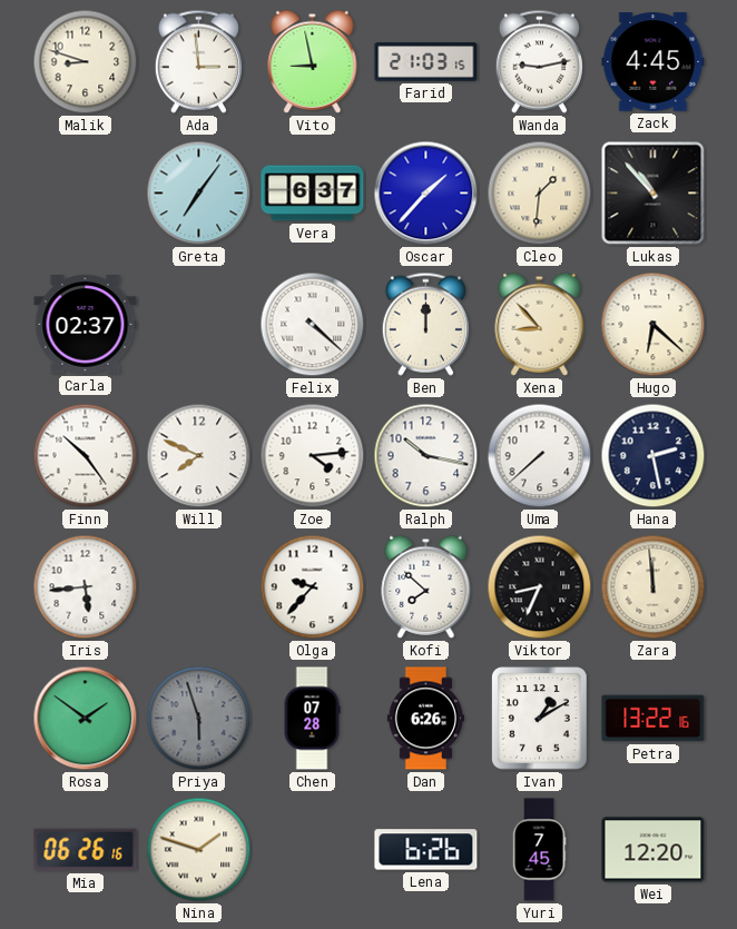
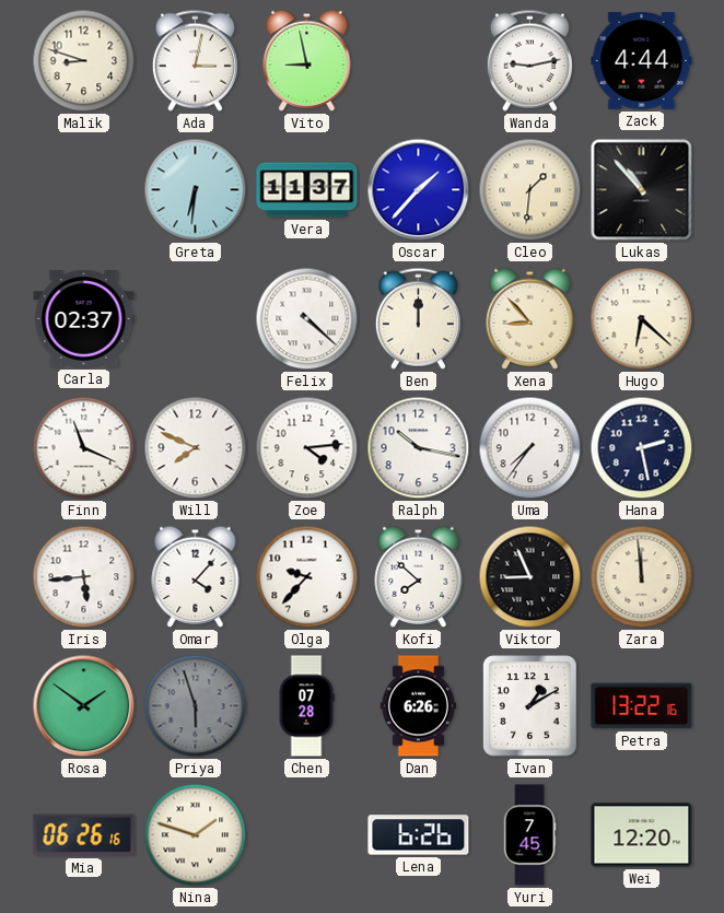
Ada: 2:59 -> 3:02 (195, 60)
Farid: 21:03 -> none (426, 62)
Zack: 4:45 -> 4:44 (642, 61)
Greta: 7:06 -> 6:31 (196, 190)
Vera: 6:37 -> 11:37 (307, 190)
Finn: 10:24 -> 11:19 (84, 448)
Uma: 7:38 -> 7:36 (530, 448)
Omar: none -> 4:07 (196, 576)
Viktor: 8:34 -> 8:56 (530, 577)
